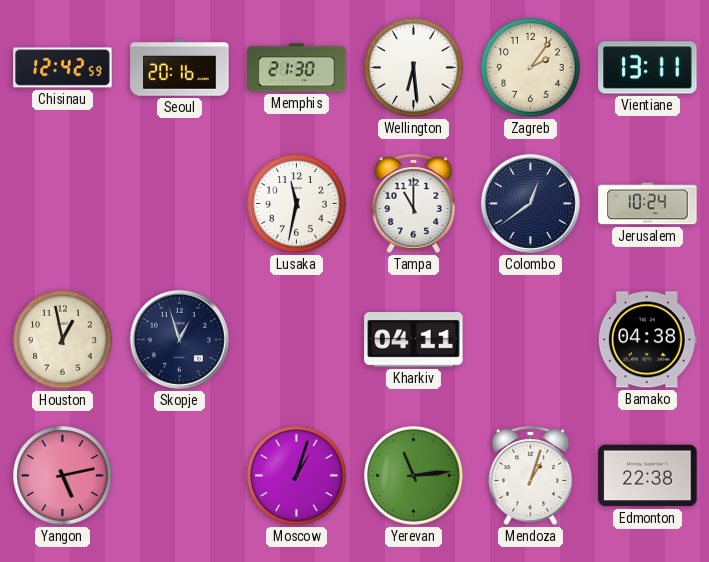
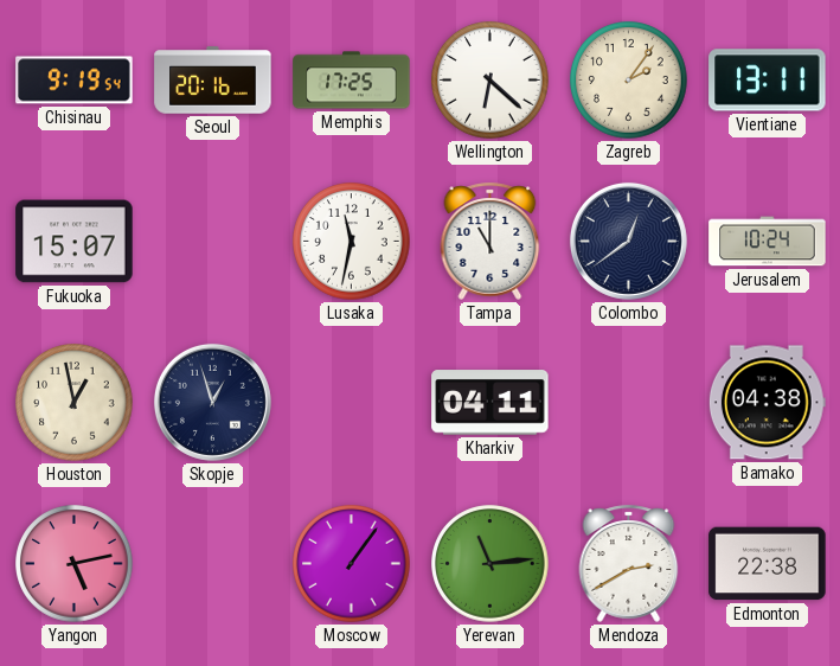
Chisinau: 12:42 -> 9:19 (75, 81)
Memphis: 21:30 -> 17:25 (352, 81)
Wellington: 6:29 -> 6:22 (490, 81)
Fukuoka: none -> 15:07 (75, 242)
Moscow: 1:03 -> 1:06 (352, 564)
Mendoza: 1:03 -> 2:40 (629, 563)
